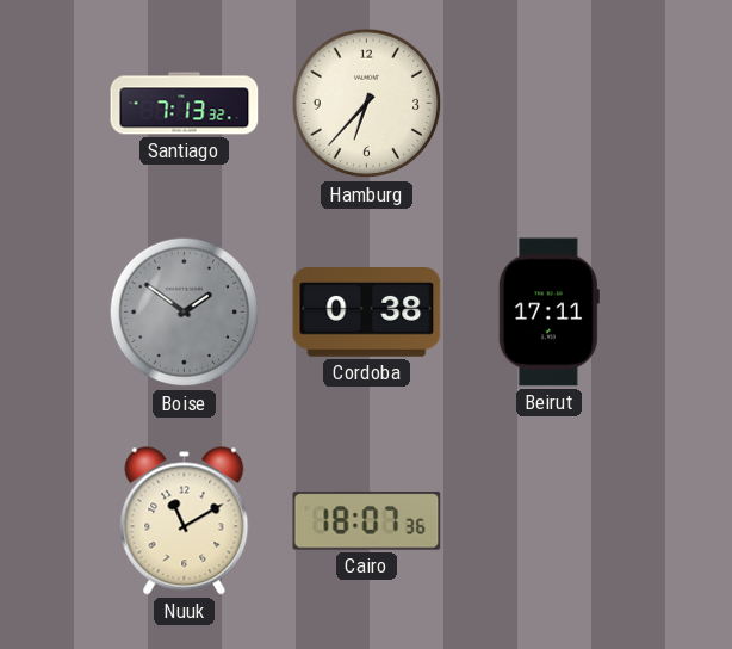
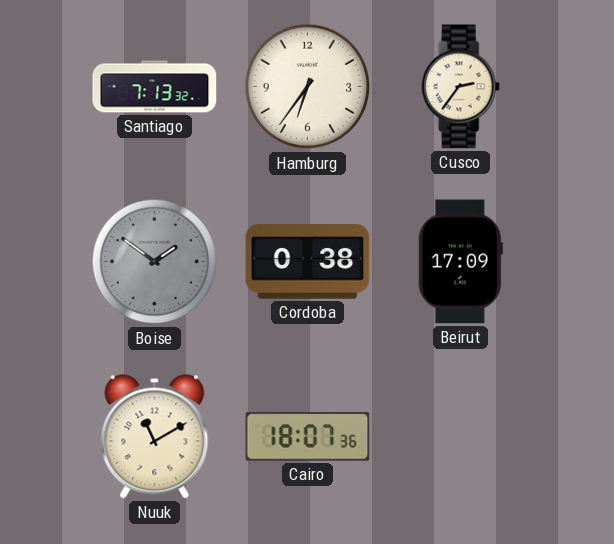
Hamburg: 6:37 -> 6:36 (308, 87)
Cusco: none -> 2:36 (460, 87)
Beirut: 17:11 -> 17:09 (460, 262)
